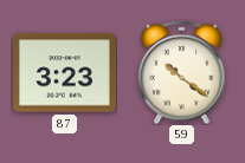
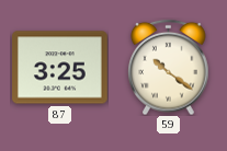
87: 3:23 -> 3:25 (60, 68)
